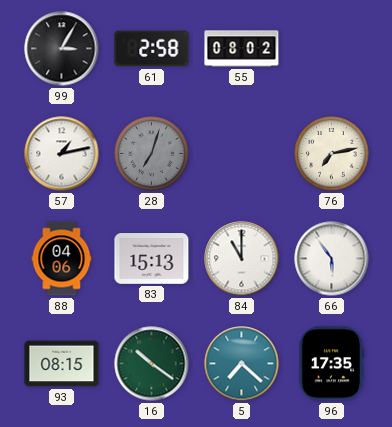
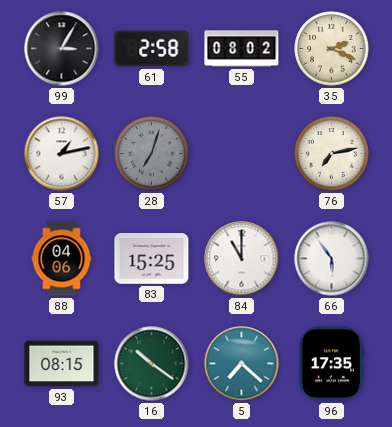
35: none -> 2:19 (332, 49)
83: 15:13 -> 15:25 (152, 259)
